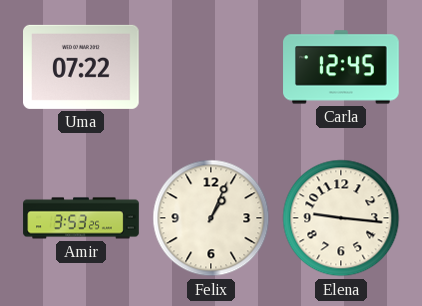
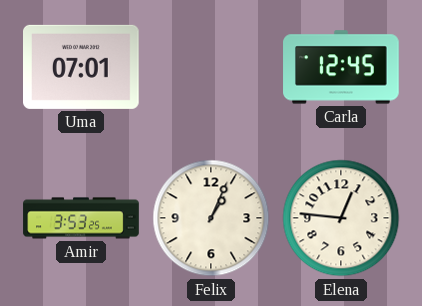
Uma: 07:22 -> 07:01 (82, 67)
Elena: 9:16 -> 12:46 (341, 218)
